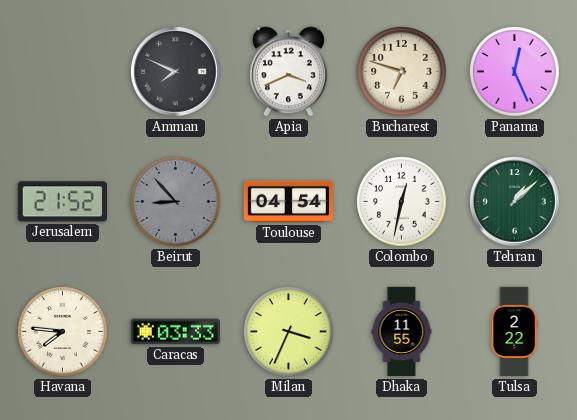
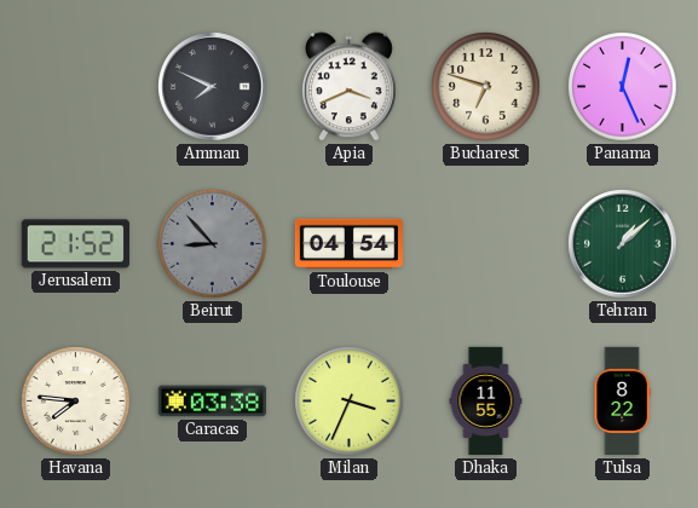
Colombo: 12:32 -> none (402, 202)
Caracas: 03:33 -> 03:38 (212, 402)
Tulsa: 2:22 -> 8:22 (622, 402)
